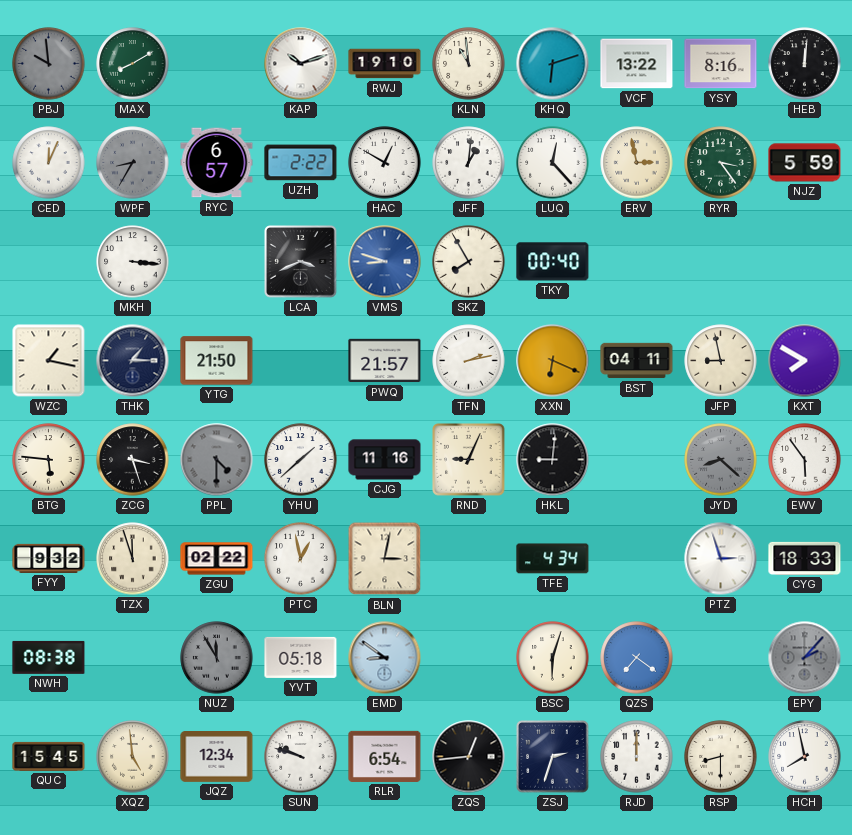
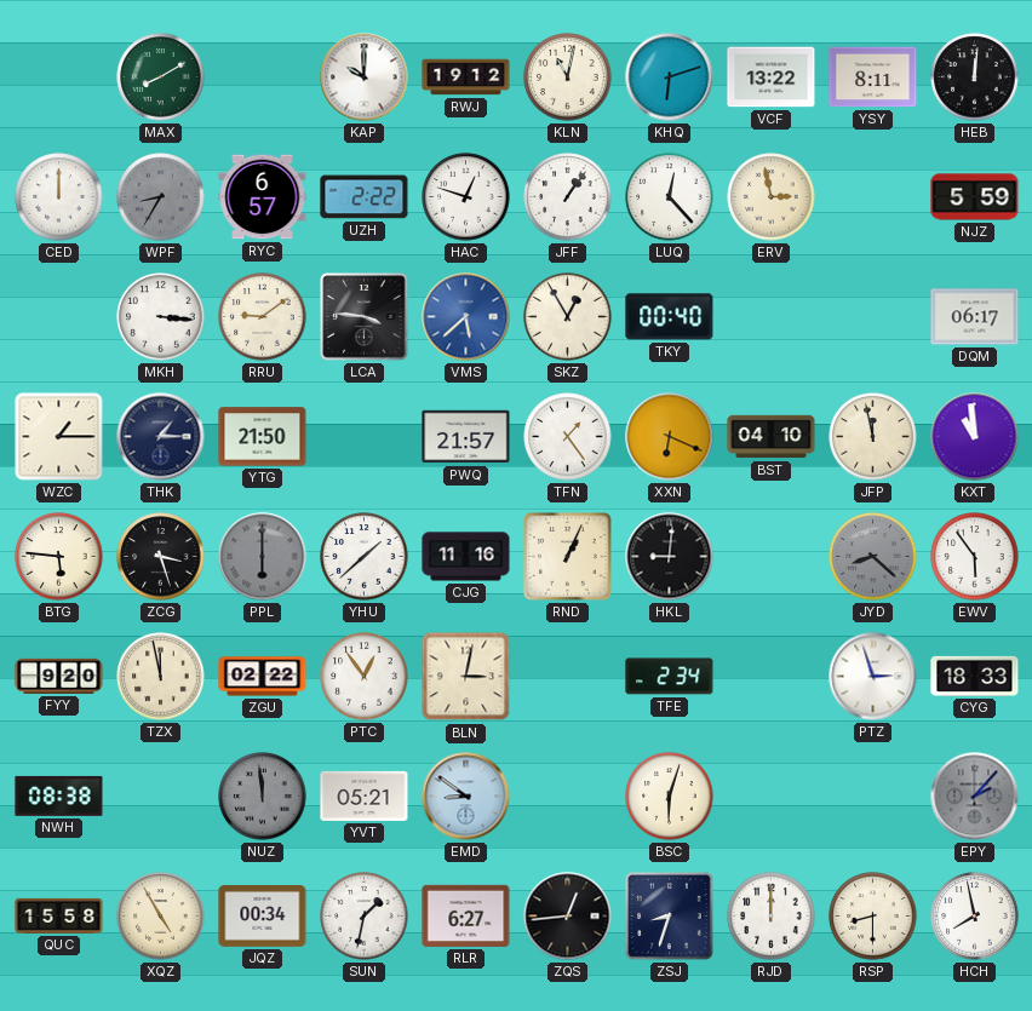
PBJ: 9:59 -> none (49, 64)
KAP: 10:12 -> 10:00 (365, 77)
RWJ: 19:10 -> 19:12 (466, 77)
KLN: 10:59 -> 11:02 (568, 77)
YSY: 8:16 -> 8:11 (873, 77)
CED: 12:04 -> 12:00 (59, 197)
HAC: 12:50 -> 12:48 (466, 197)
JFF: 1:01 -> 1:06 (568, 197)
RYR: 3:24 -> none (721, 163)
RRU: none -> 9:09 (263, 317)
LCA: 3:41 -> 3:46 (365, 317)
VMS: 8:48 -> 5:38 (466, 317)
SKZ: 7:55 -> 12:55 (568, 317)
DQM: none -> 06:17 (975, 317)
WZC: 1:17 -> 1:15 (59, 437)
TFN: 2:13 -> 1:24 (568, 437)
BST: 04:11 -> 04:10 (772, 437)
JFP: 8:58 -> 11:58 (873, 437)
KXT: 7:50 -> 10:59 (975, 437)
PPL: 4:30 -> 6:00 (263, 557)
RND: 9:04 -> 1:04 (568, 557)
FYY: 9:32 -> 9:20 (59, 676)
TZX: 11:57 -> 11:58 (161, 677)
PTC: 12:58 -> 12:54 (365, 677)
TFE: 4:34 -> 2:34 (670, 677)
NUZ: 11:55 -> 11:59 (263, 797)
YVT: 05:18 -> 05:21 (365, 795)
QZS: 7:21 -> none (637, 658)
QUC: 15:45 -> 15:58 (59, 915)
XQZ: 4:59 -> 4:55 (161, 917)
JQZ: 12:34 -> 00:34 (263, 917)
SUN: 9:48 -> 1:32 (365, 917)
RLR: 6:54 -> 6:27 (466, 915)
ZSJ: 2:33 -> 8:33 (670, 917)
